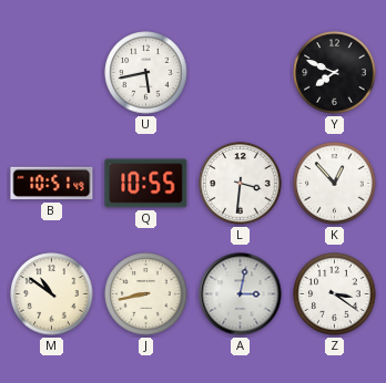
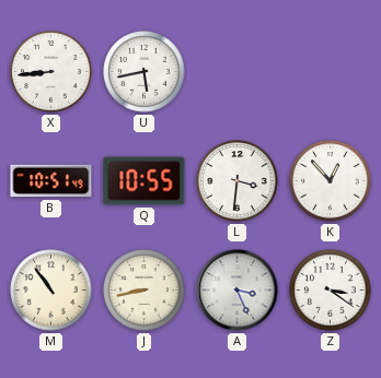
X: none -> 8:44 (51, 72)
Y: 7:49 -> none (335, 73)
M: 10:51 -> 10:54 (51, 291)
A: 3:02 -> 3:26 (238, 291)
